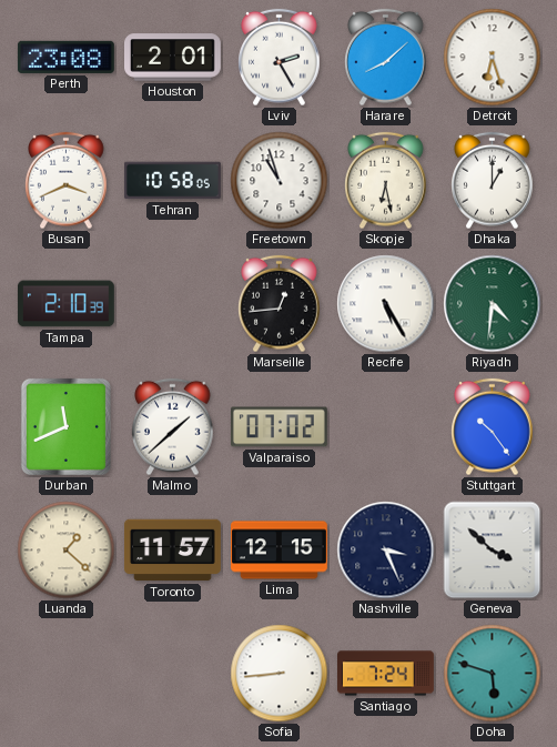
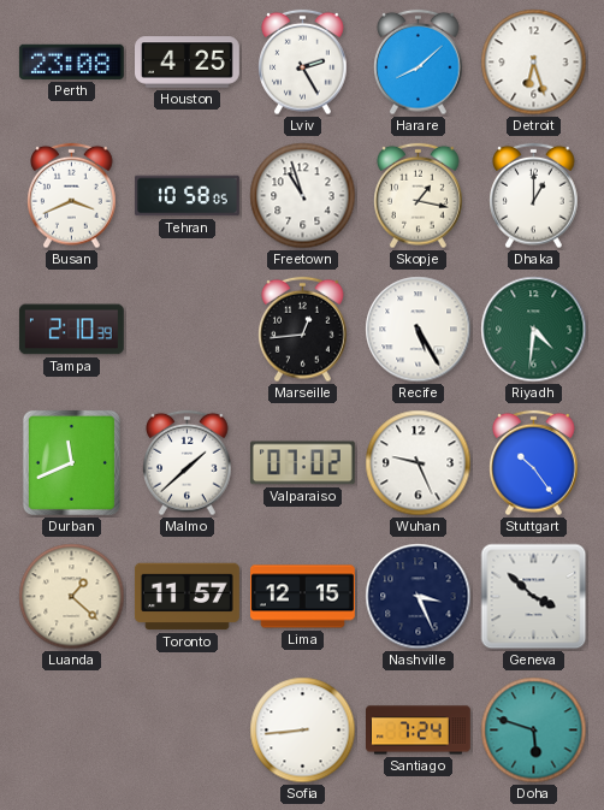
Houston: 2:01 -> 4:25 (188, 63)
Skopje: 6:28 -> 1:17 (419, 196)
Wuhan: none -> 9:26 (419, 463)
